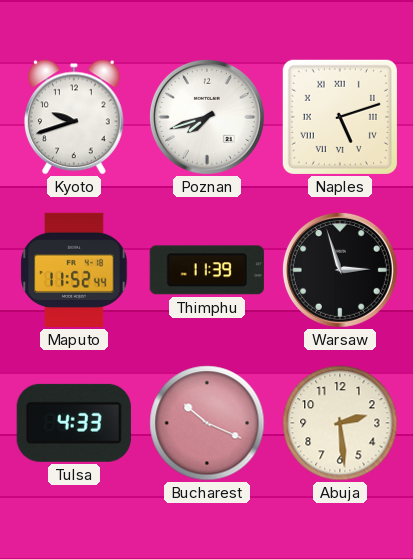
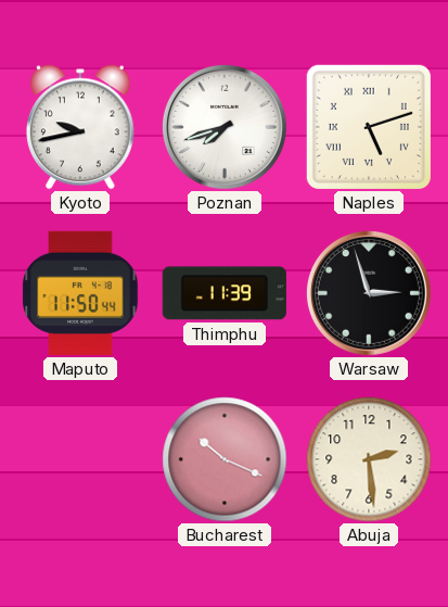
Kyoto: 9:42 -> 9:43 (81, 127)
Maputo: 11:52 -> 11:50 (80, 293)
Tulsa: 4:33 -> none (74, 423)
